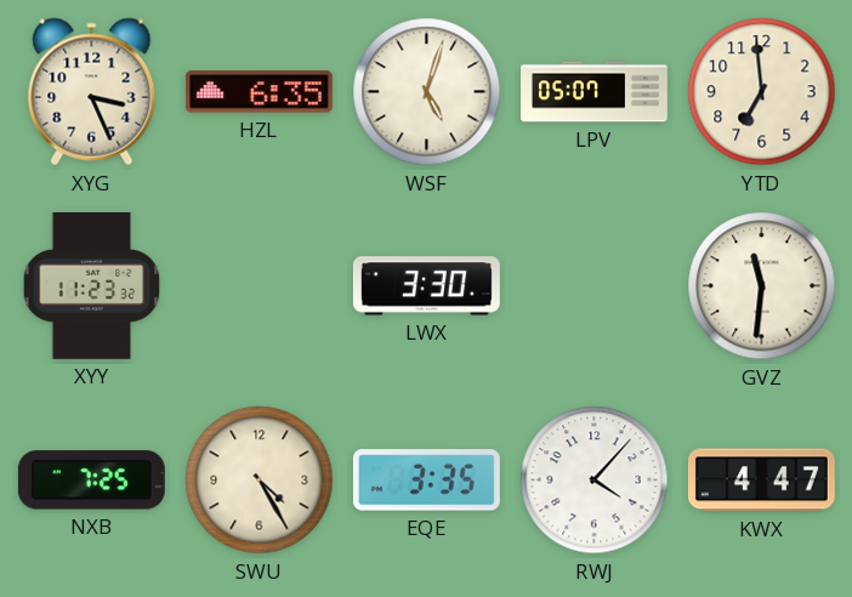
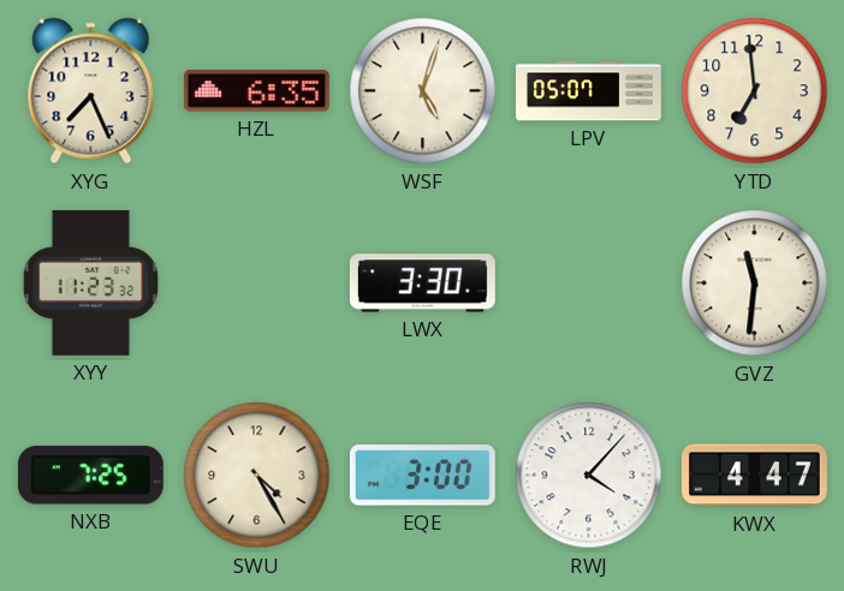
XYG: 3:26 -> 7:26 (91, 91)
EQE: 3:35 -> 3:00 (422, 476)
